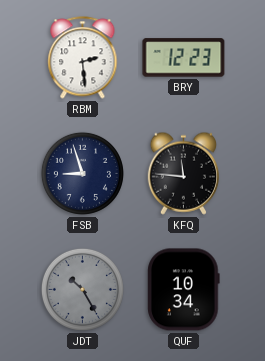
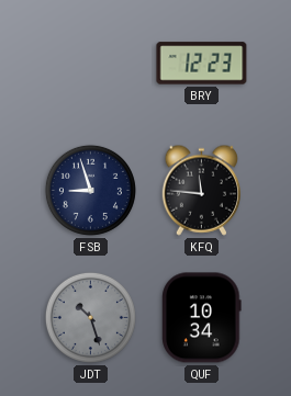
RBM: 2:29 -> none (83, 58)
JDT: 10:25 -> 10:27 (90, 317)
